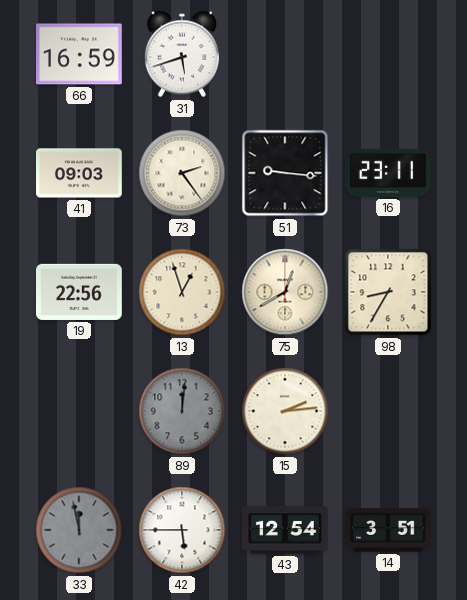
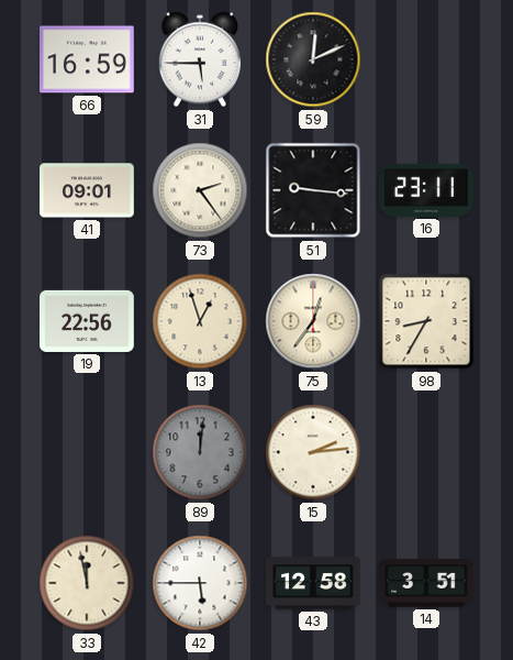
31: 5:42 -> 5:45 (199, 59)
59: none -> 12:11 (313, 59)
41: 09:03 -> 09:01 (88, 190)
75: 12:40 -> 12:36 (313, 321)
33 dial: grey -> cream (87, 583)
43: 12:54 -> 12:58 (314, 583)
